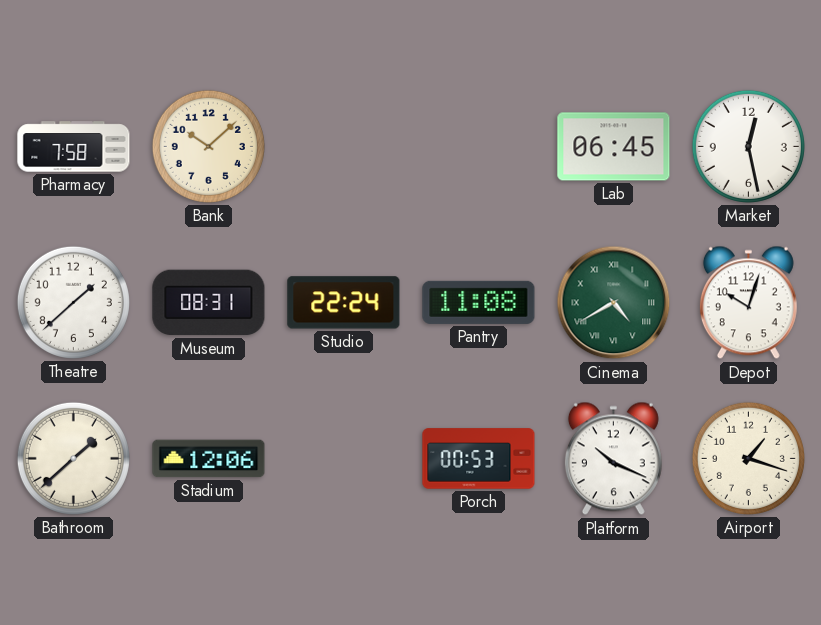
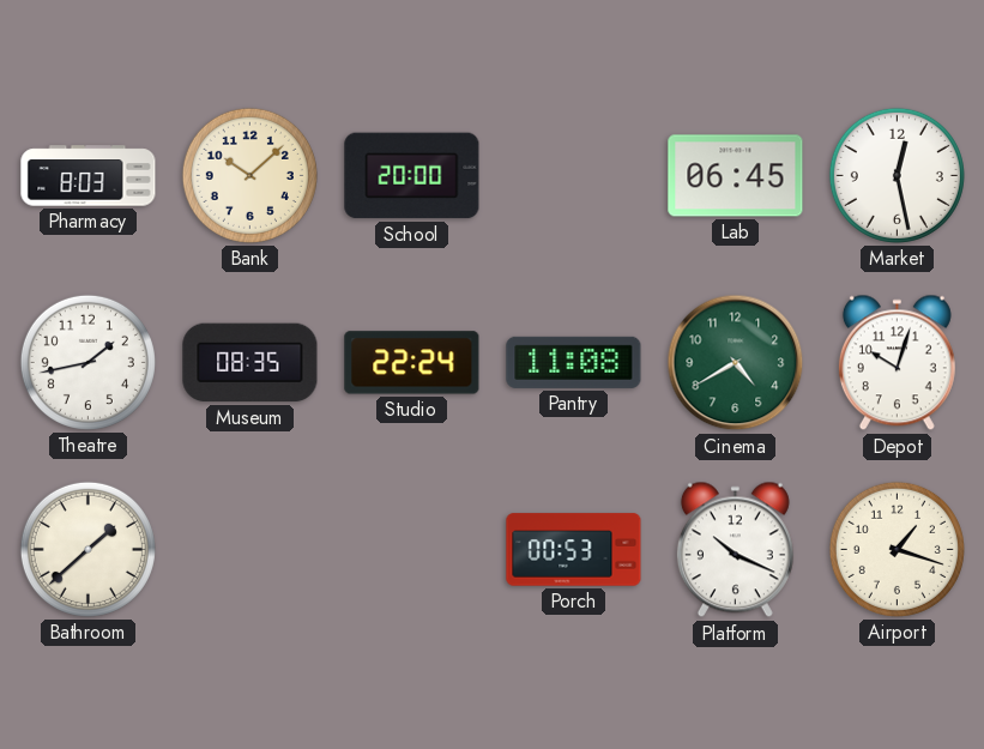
Pharmacy: 7:58 -> 8:03 (89, 176)
School: none -> 20:00 (412, 176)
Theatre: 1:38 -> 1:43 (87, 362)
Museum: 08:31 -> 08:35 (250, 363)
Cinema numerals: Roman -> Arabic (736, 363)
Stadium: 12:06 -> none (209, 459)
